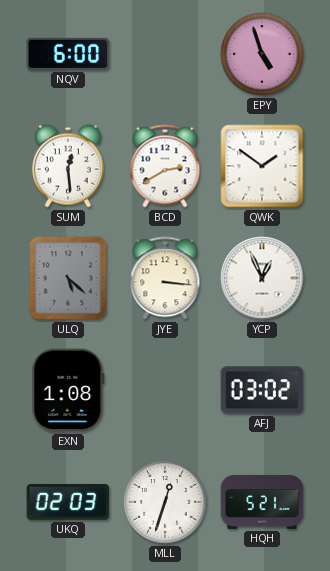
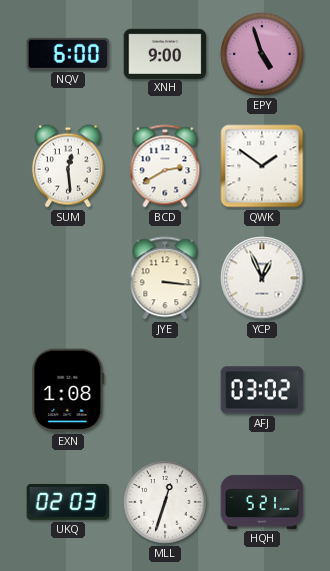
XNH: none -> 9:00 (165, 53)
ULQ: 5:22 -> none (68, 278)
